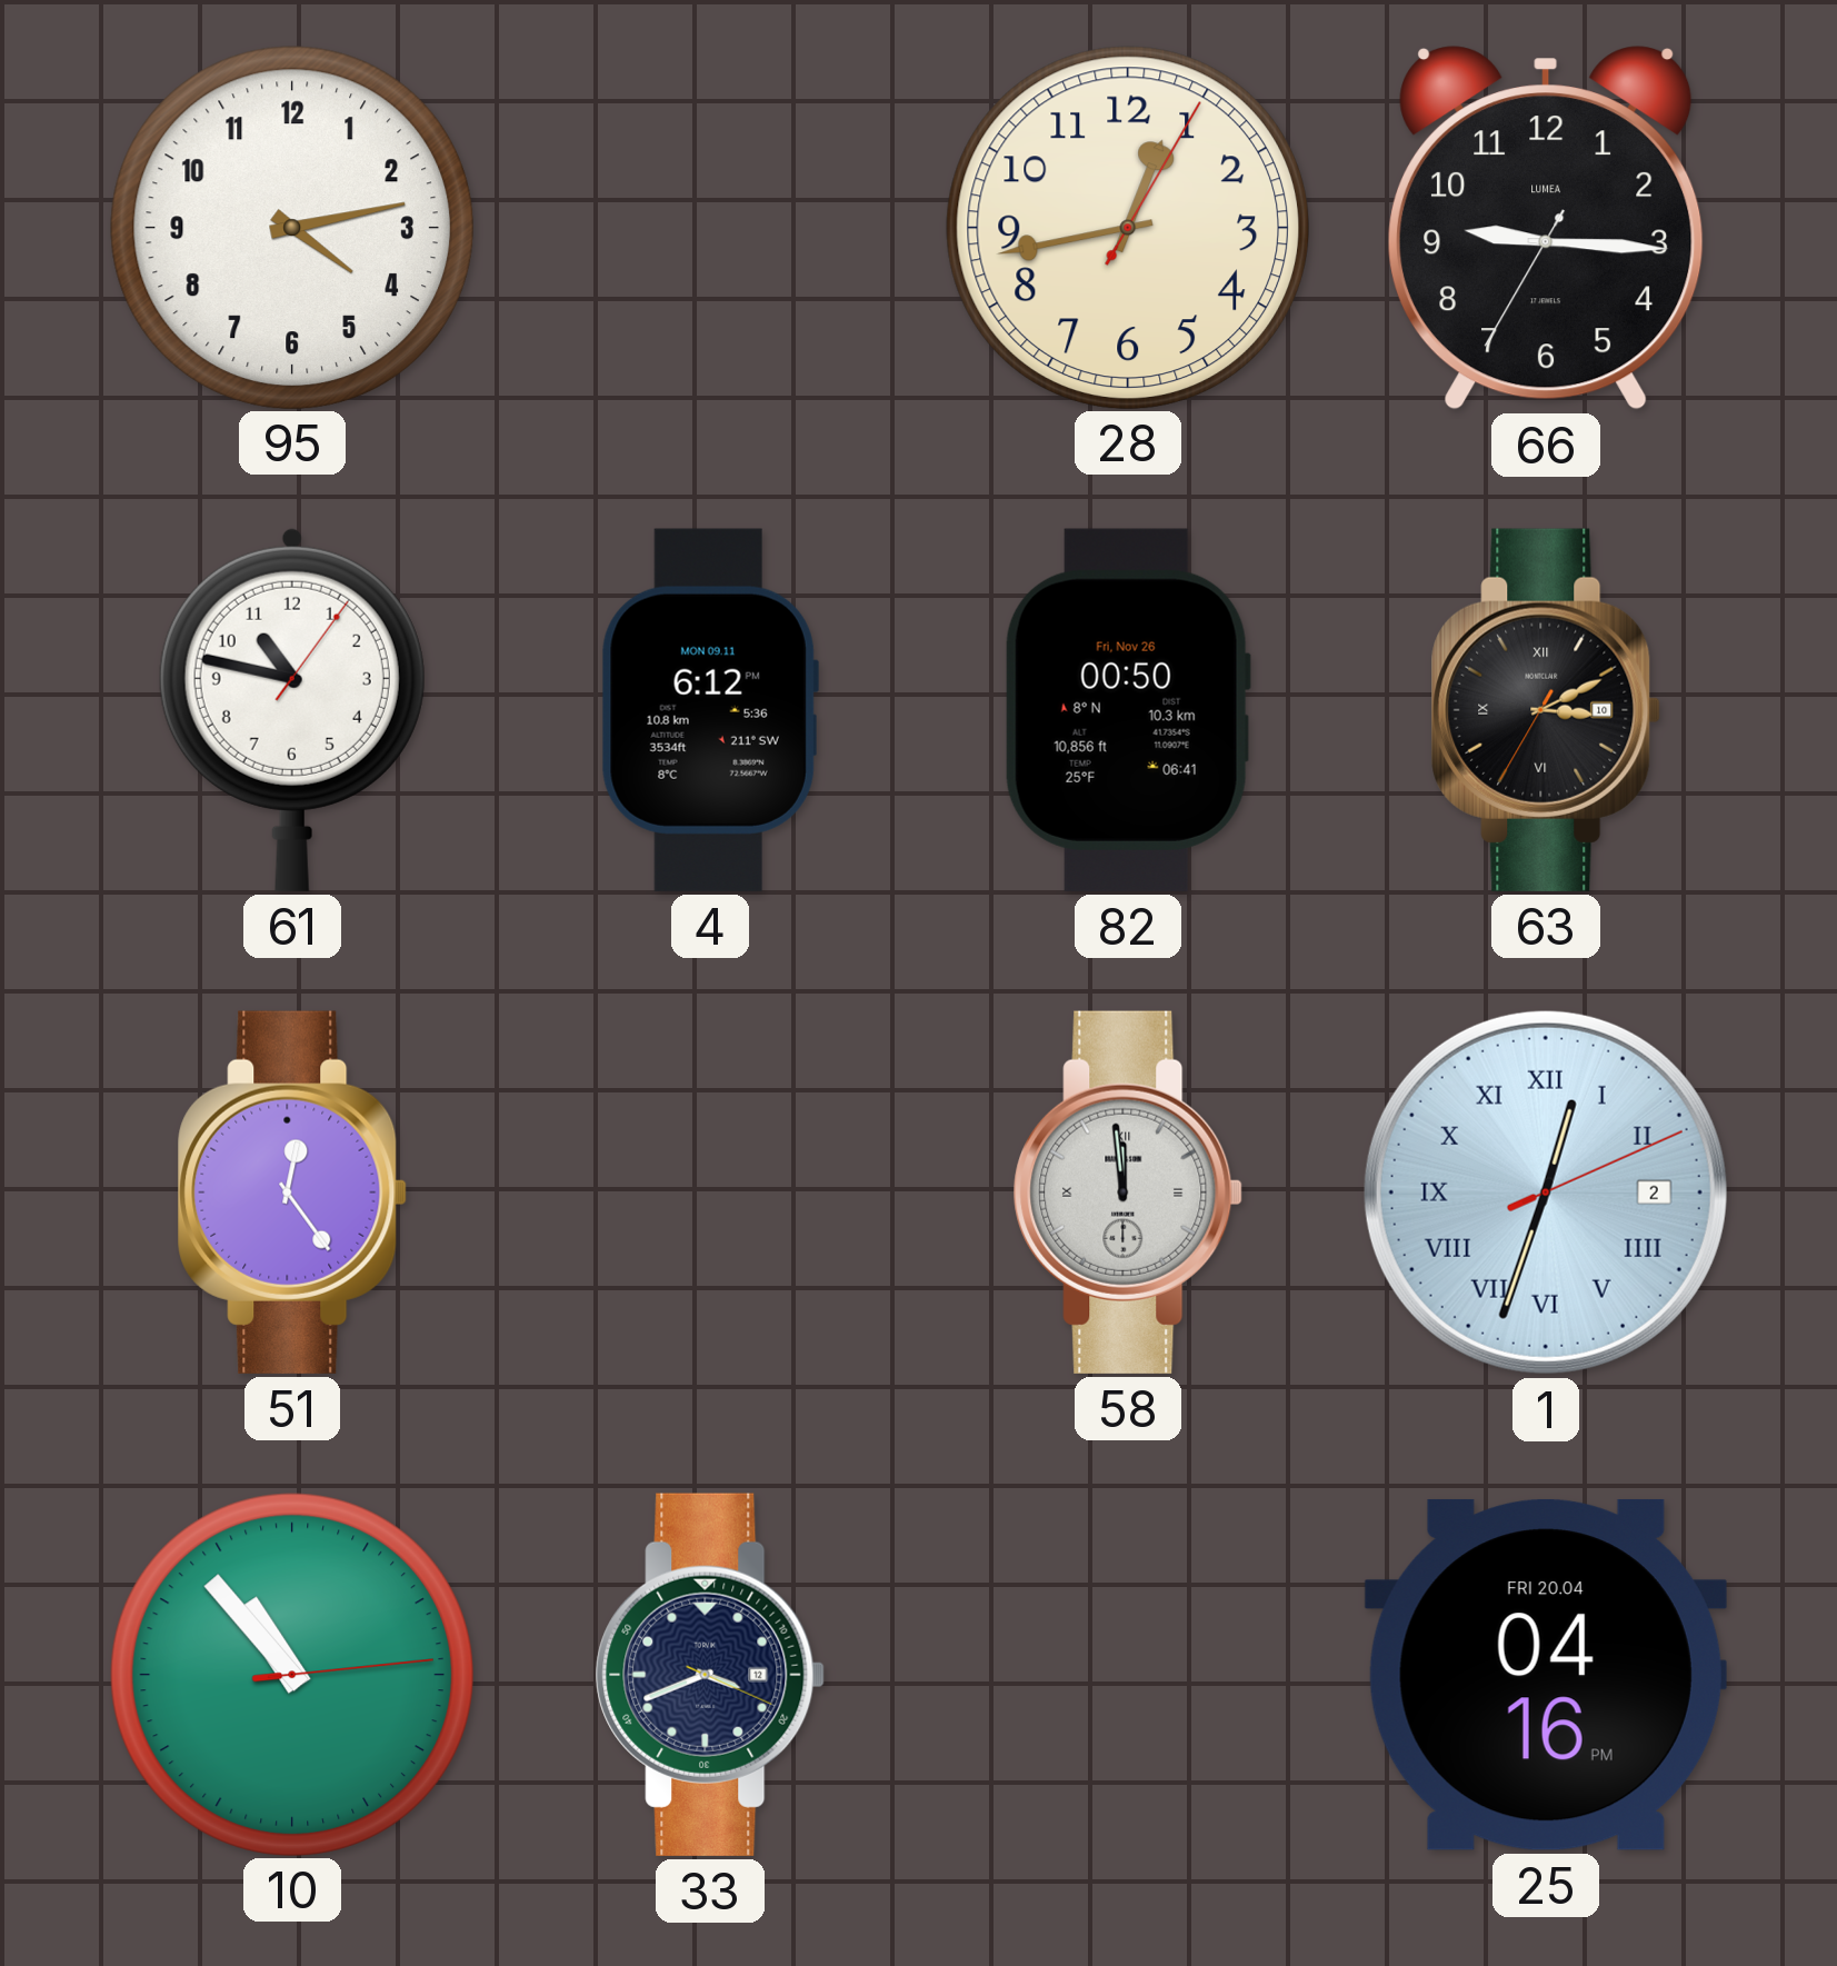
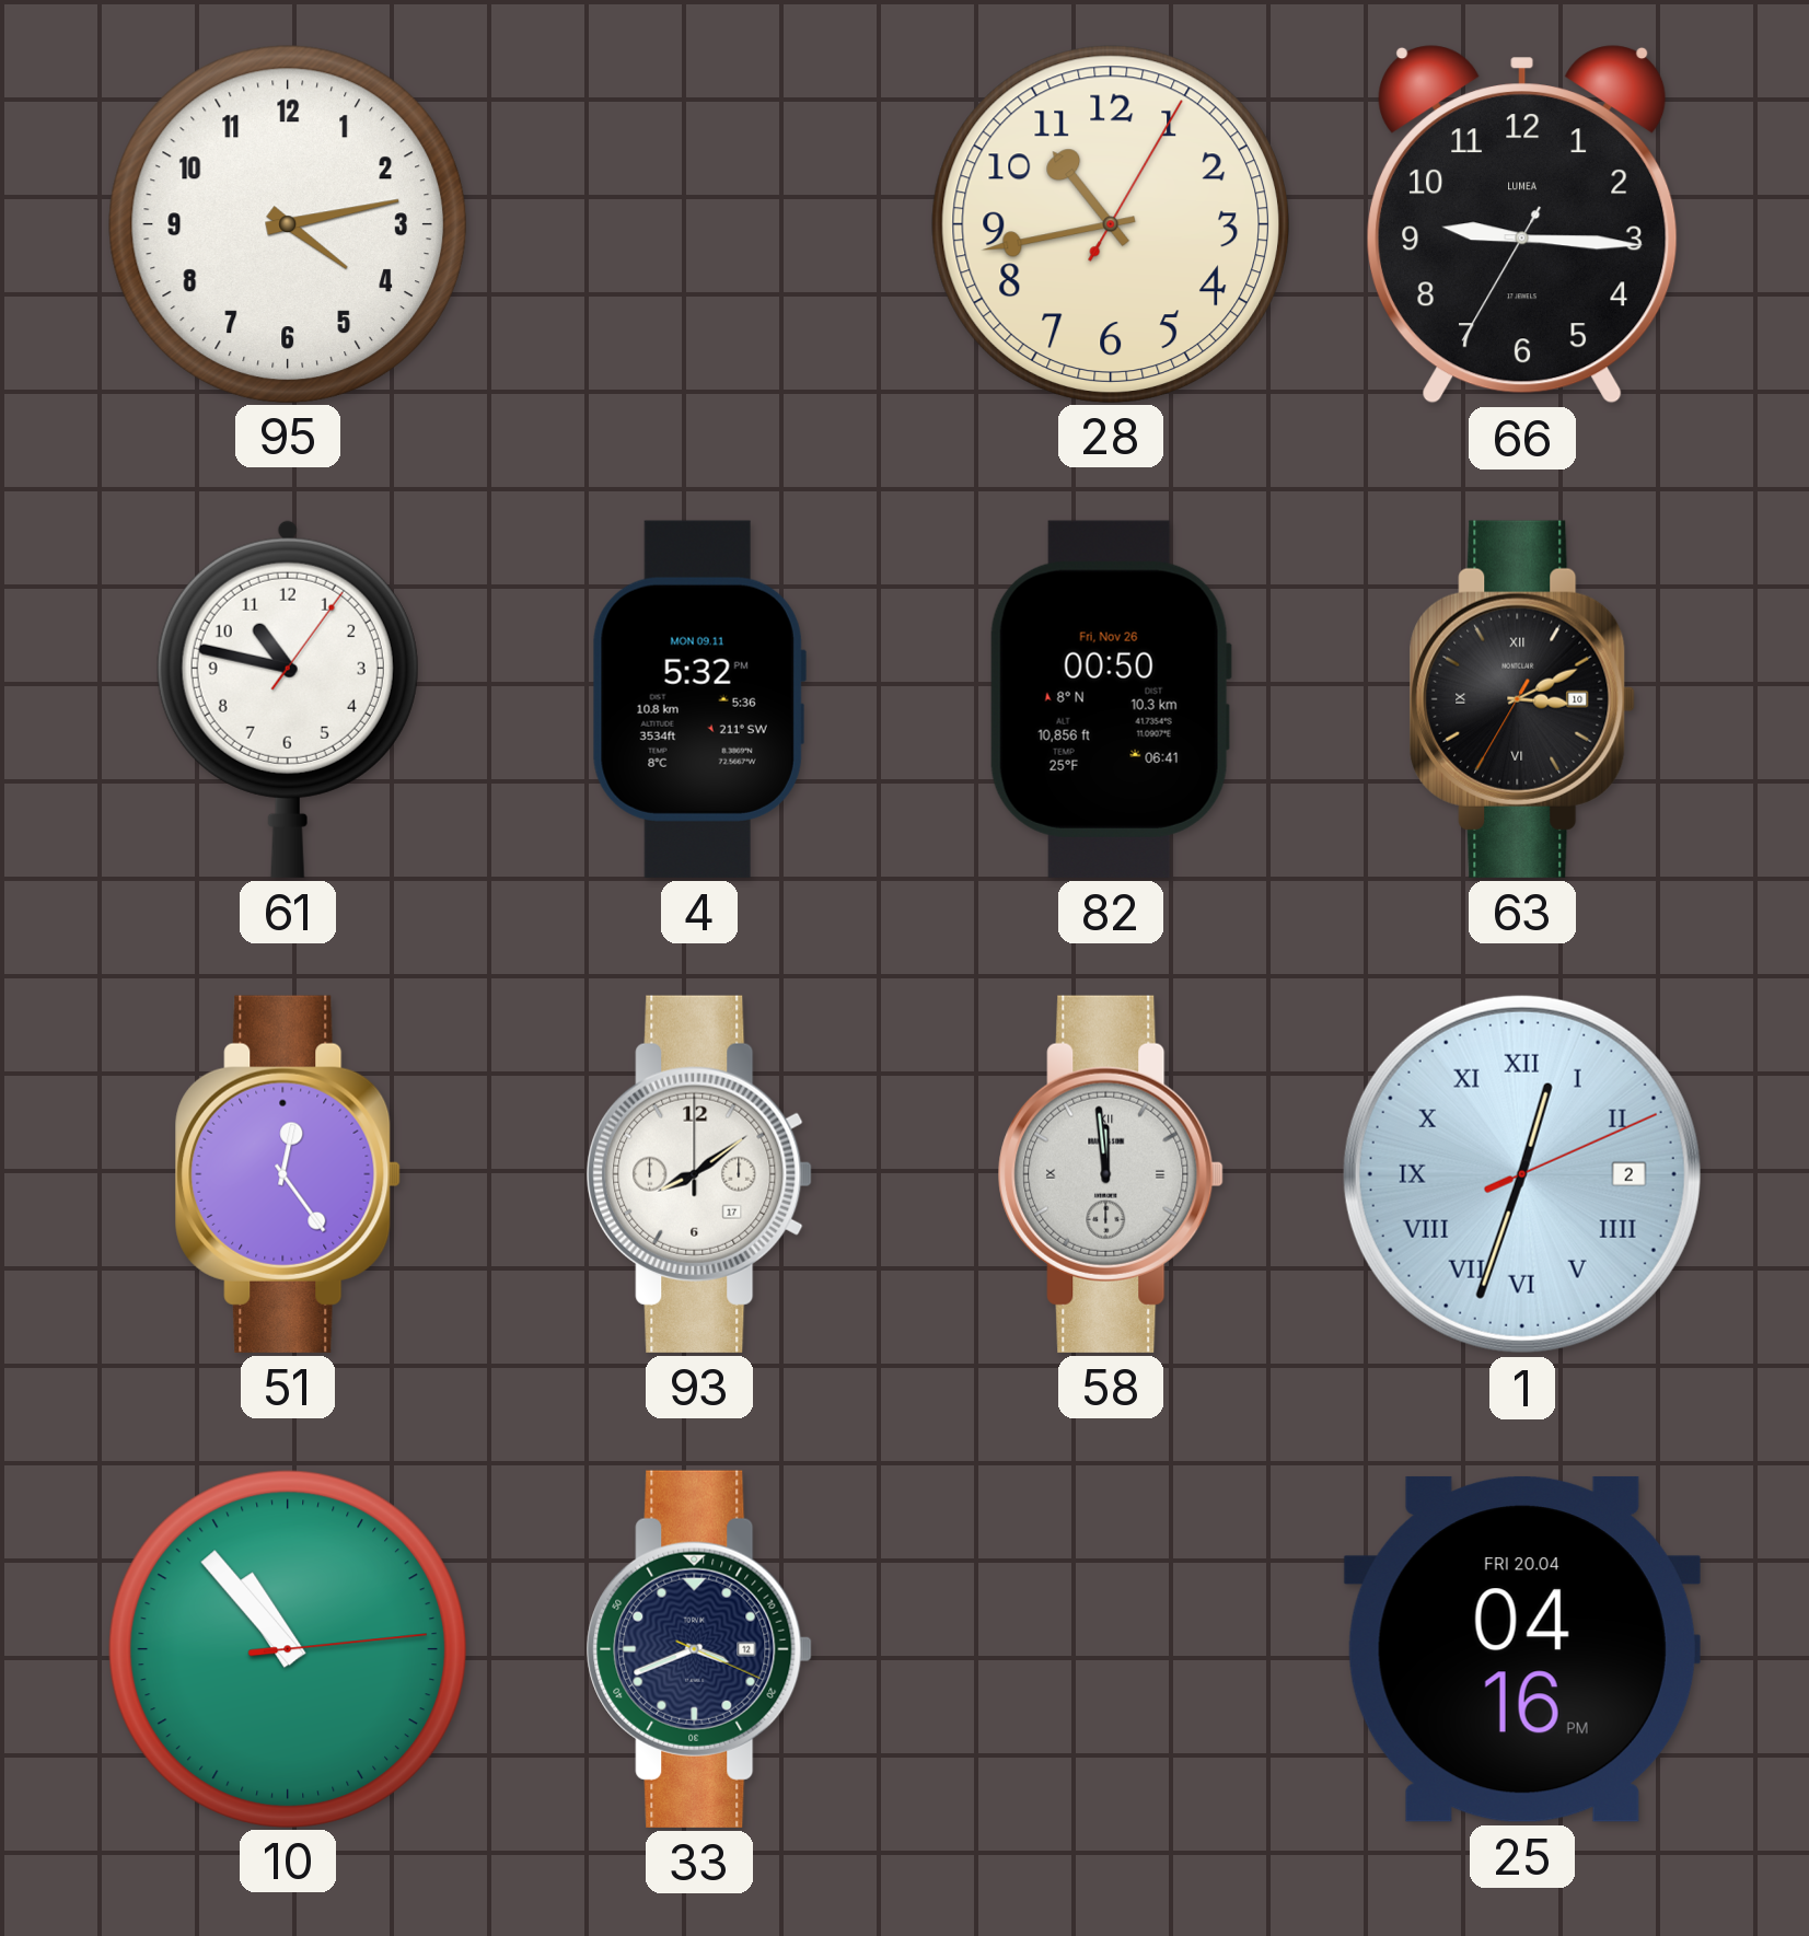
28: 12:43 -> 10:43 (1110, 223)
4: 6:12 -> 5:32 (699, 699)
93: none -> 8:09 (699, 1174)
